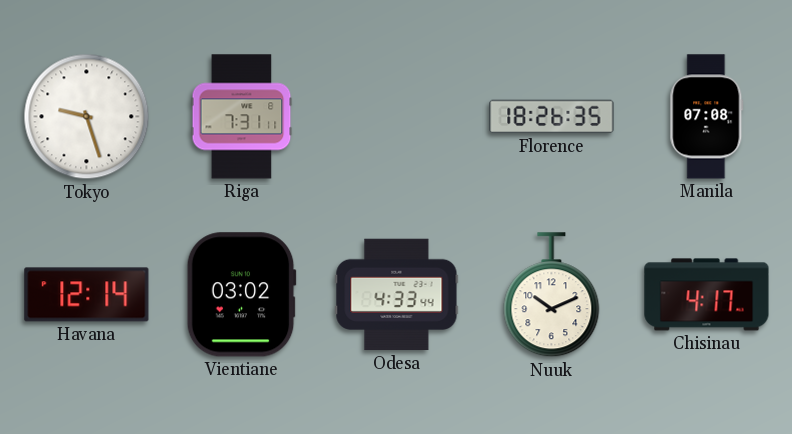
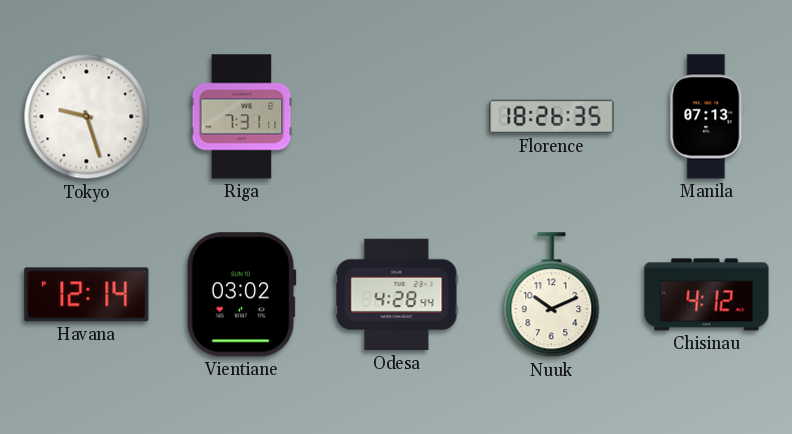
Manila: 07:08 -> 07:13 (707, 117)
Odesa: 4:33 -> 4:28 (397, 295)
Chisinau: 4:17 -> 4:12 (707, 295)
